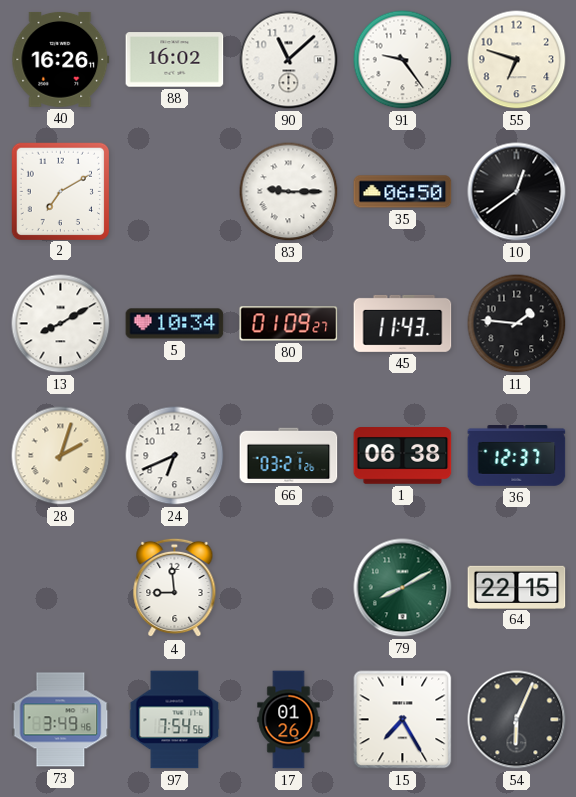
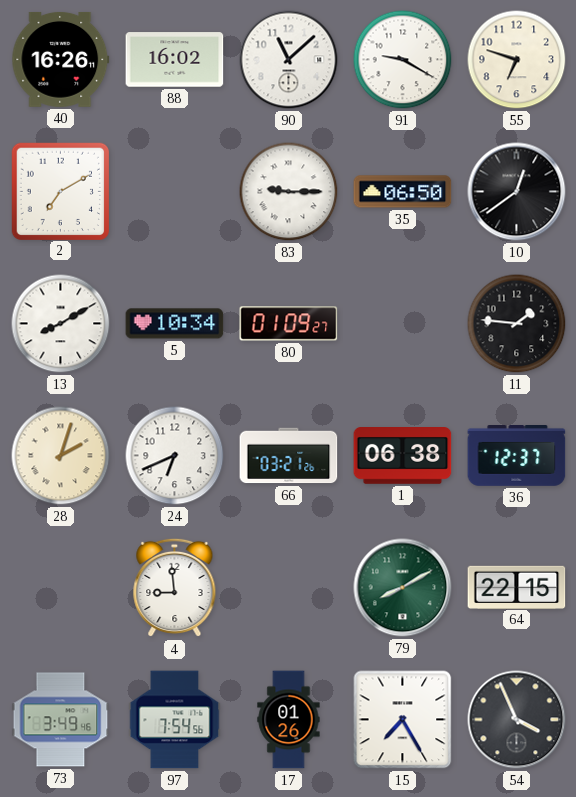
91: 9:24 -> 9:20 (403, 60)
45: 11:43 -> none (403, 323)
54: 6:04 -> 3:56 (517, 720)
